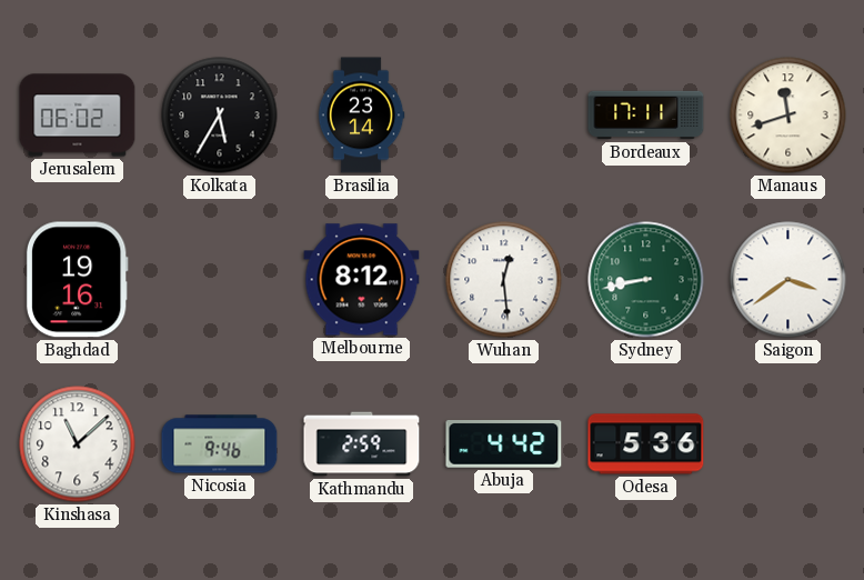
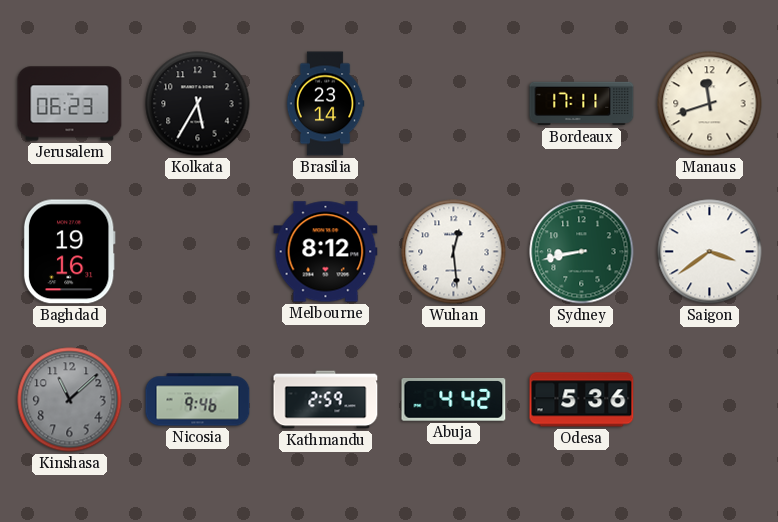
Jerusalem: 06:02 -> 06:23 (70, 104)
Kinshasa dial: white -> grey (70, 400)
